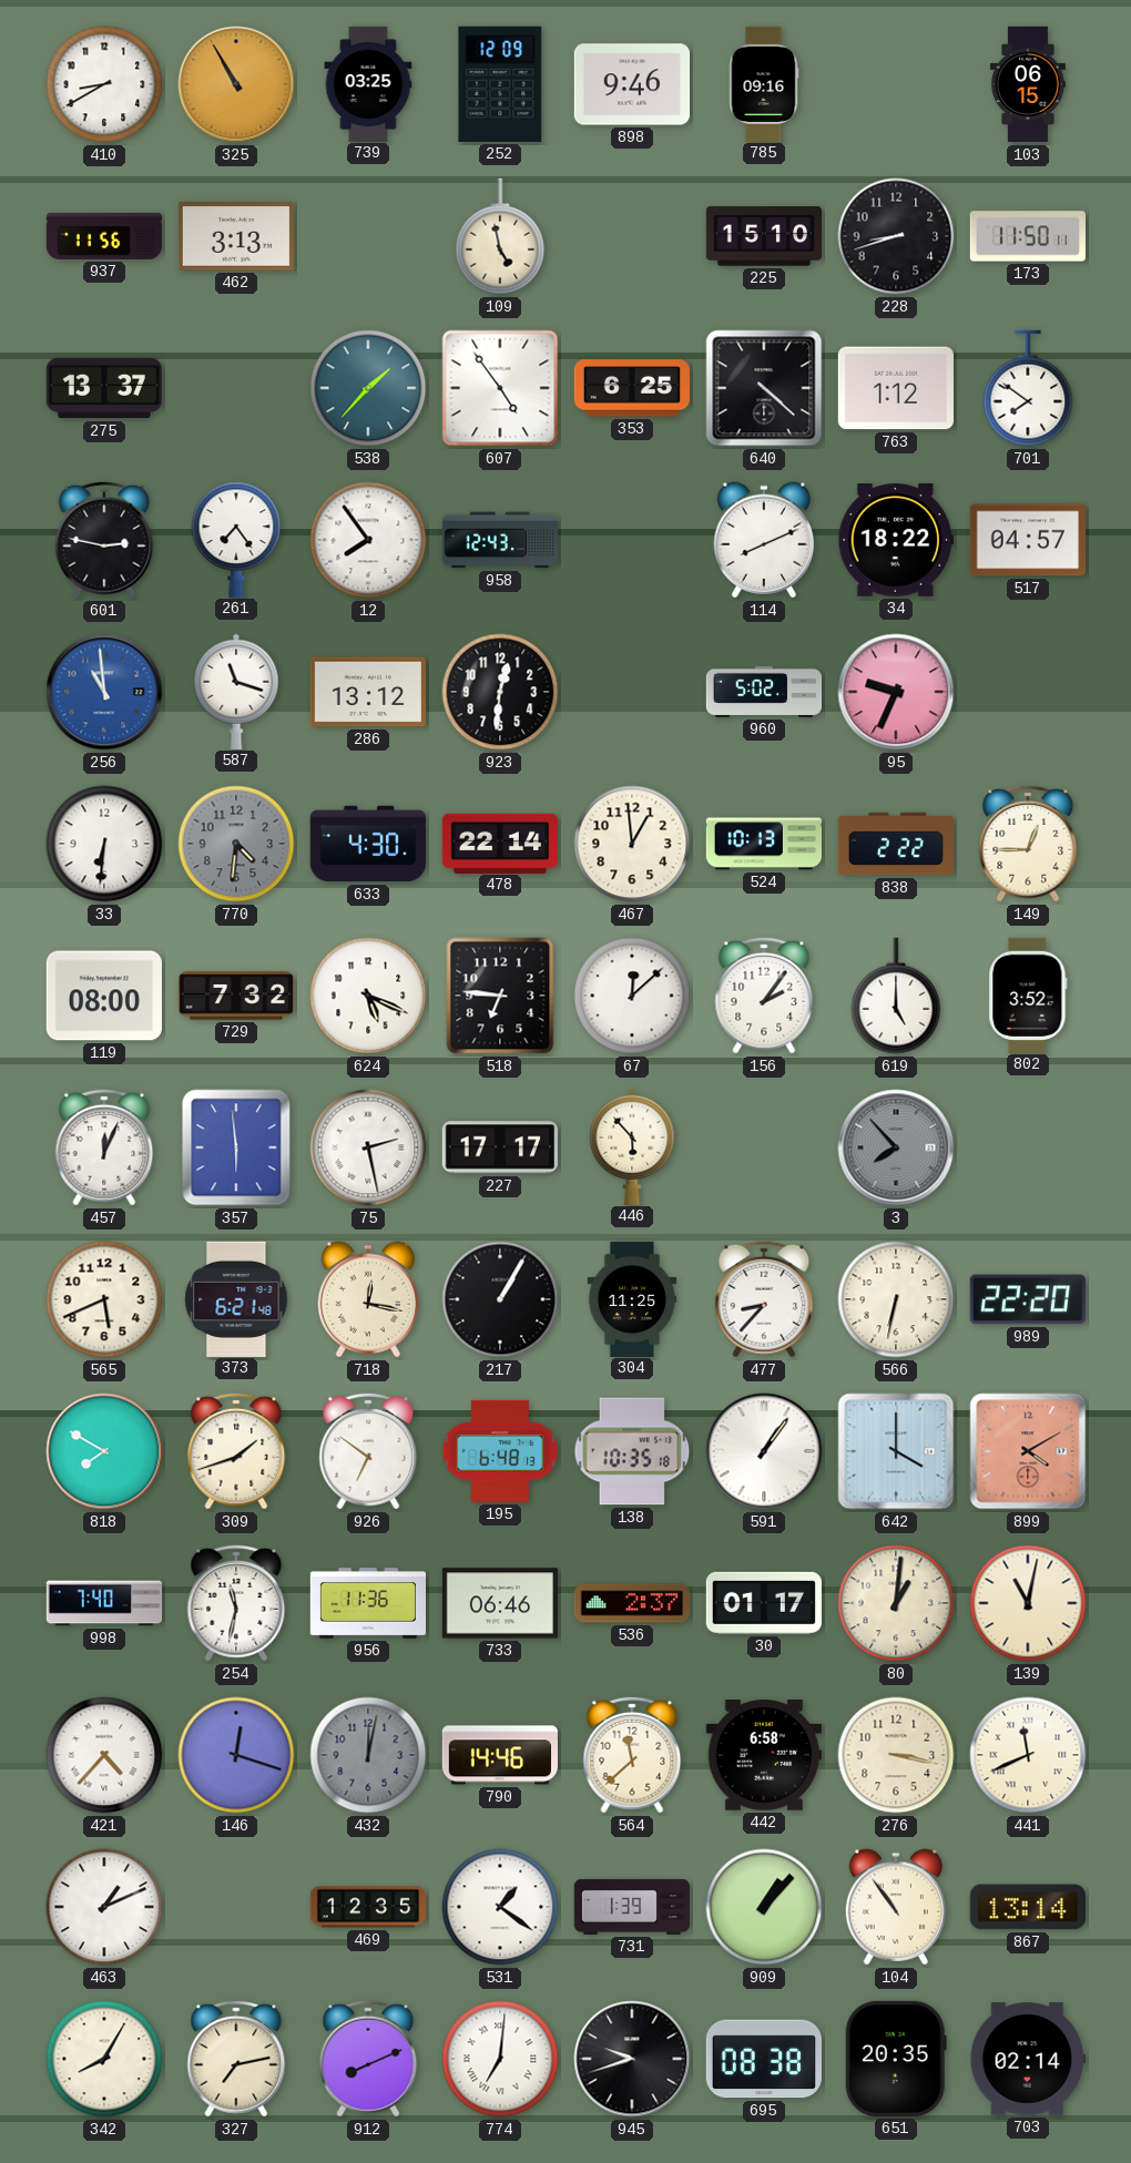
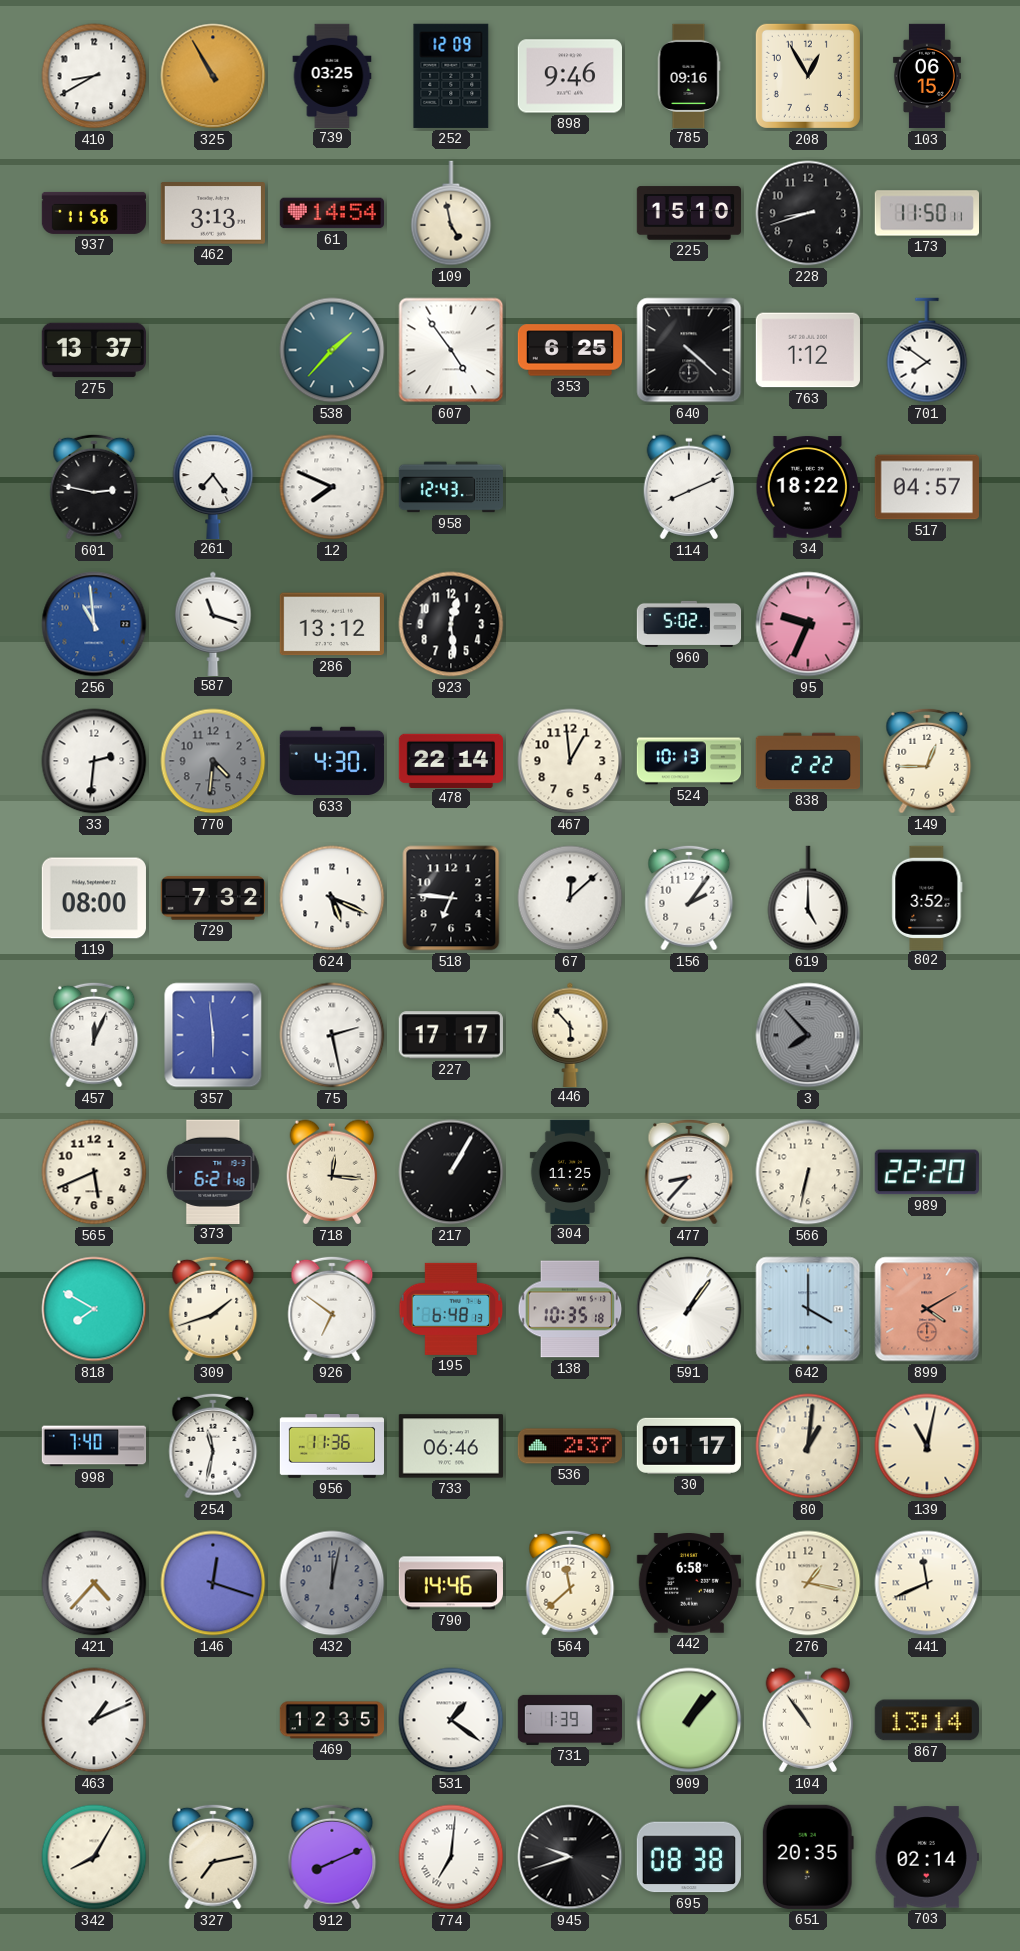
208: none -> 12:55 (808, 76)
61: none -> 14:54 (331, 213)
12: 7:54 -> 7:49 (332, 487)
923: 12:31 -> 12:29 (451, 624)
33: 6:31 -> 2:31 (94, 761)
718: 12:17 -> 12:16 (332, 1172)
276: 3:17 -> 1:17 (808, 1583)
